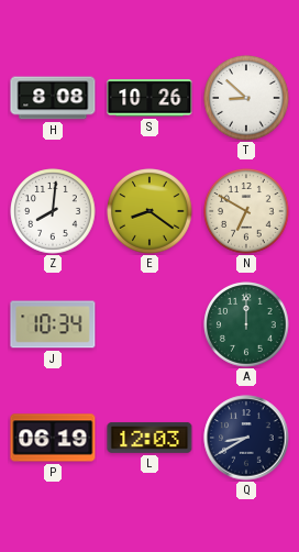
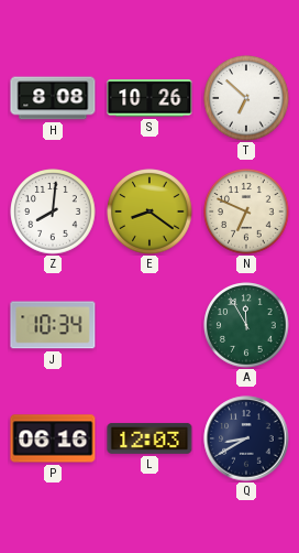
T: 8:52 -> 6:52 (246, 98)
N: 6:50 -> 6:49 (246, 212)
A: 12:00 -> 11:55 (246, 325)
P: 06:19 -> 06:16 (53, 438)
